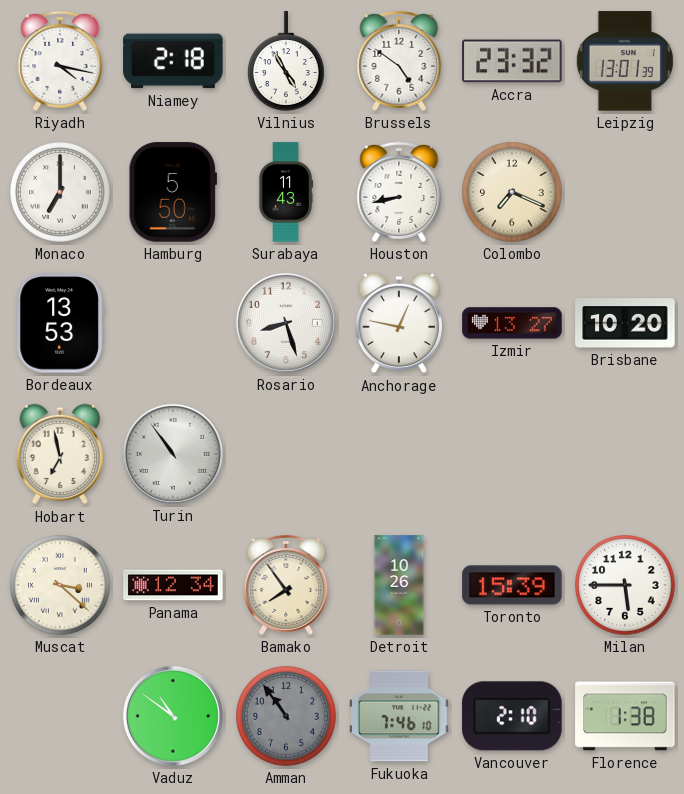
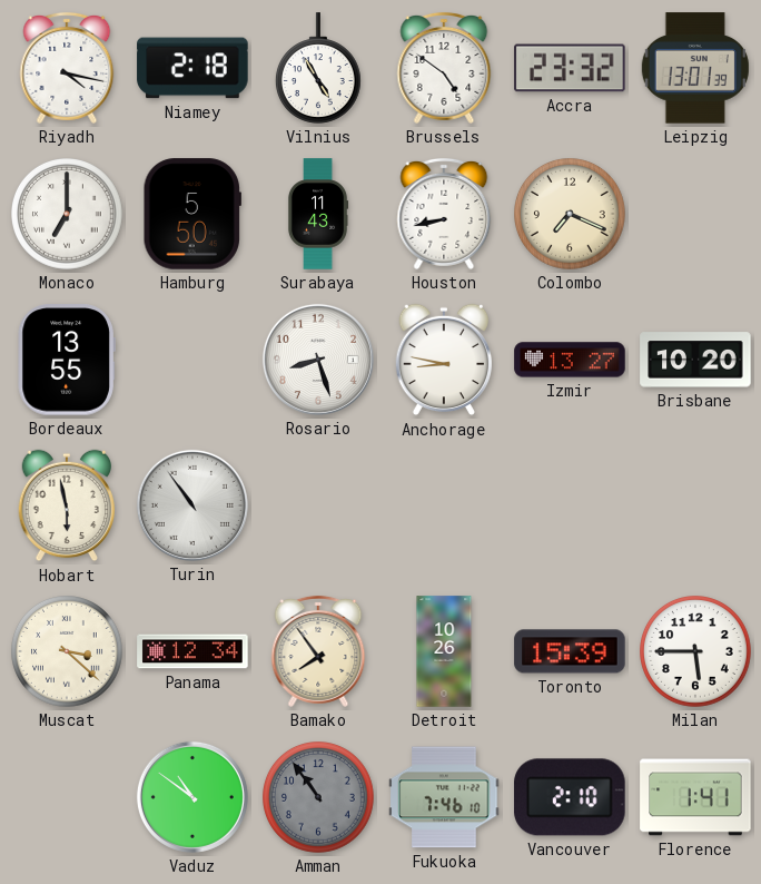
Bordeaux: 13:53 -> 13:55 (67, 360)
Anchorage: 12:47 -> 8:47 (444, 360)
Hobart: 6:58 -> 5:58 (67, 505)
Florence: 1:38 -> 1:41 (695, 797)
